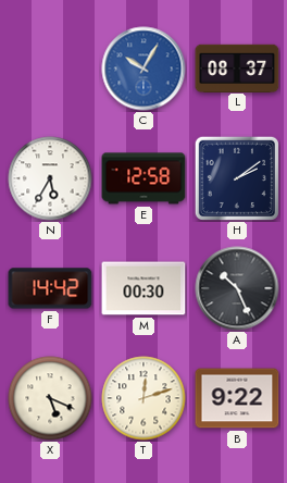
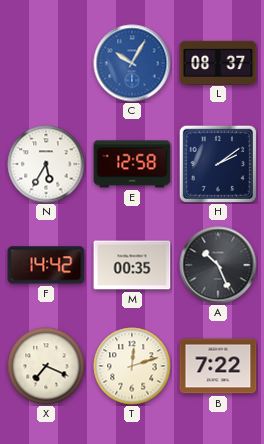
M: 00:30 -> 00:35 (132, 265)
X: 5:19 -> 7:19 (46, 366)
B: 9:22 -> 7:22 (218, 366)
